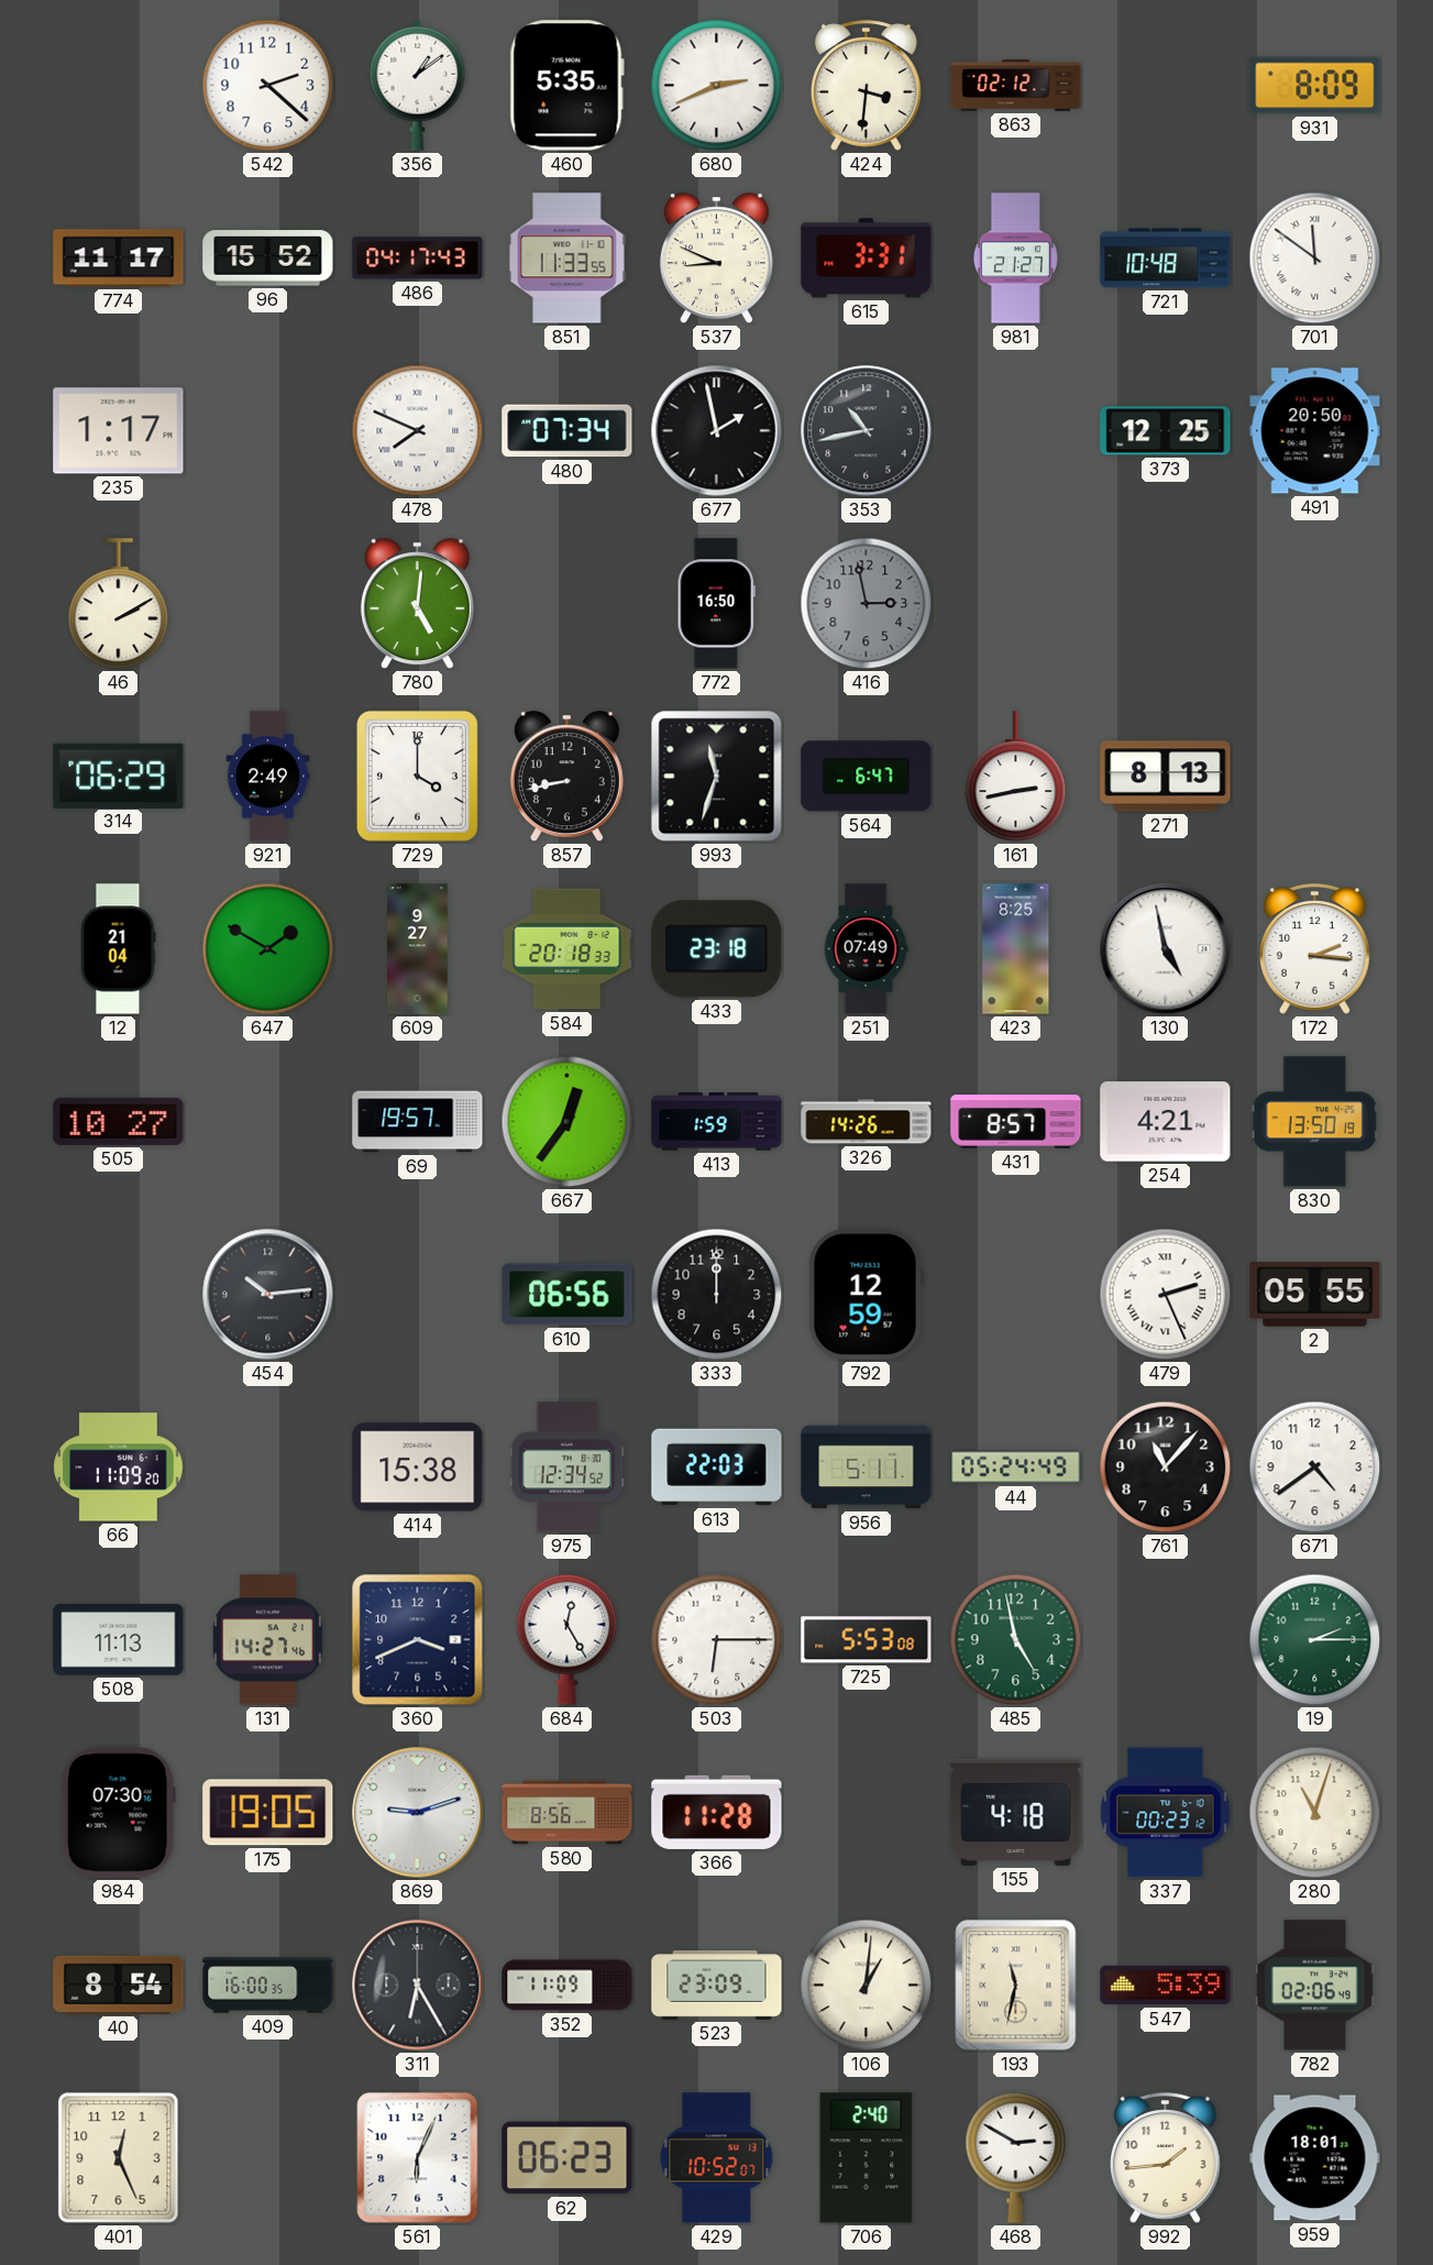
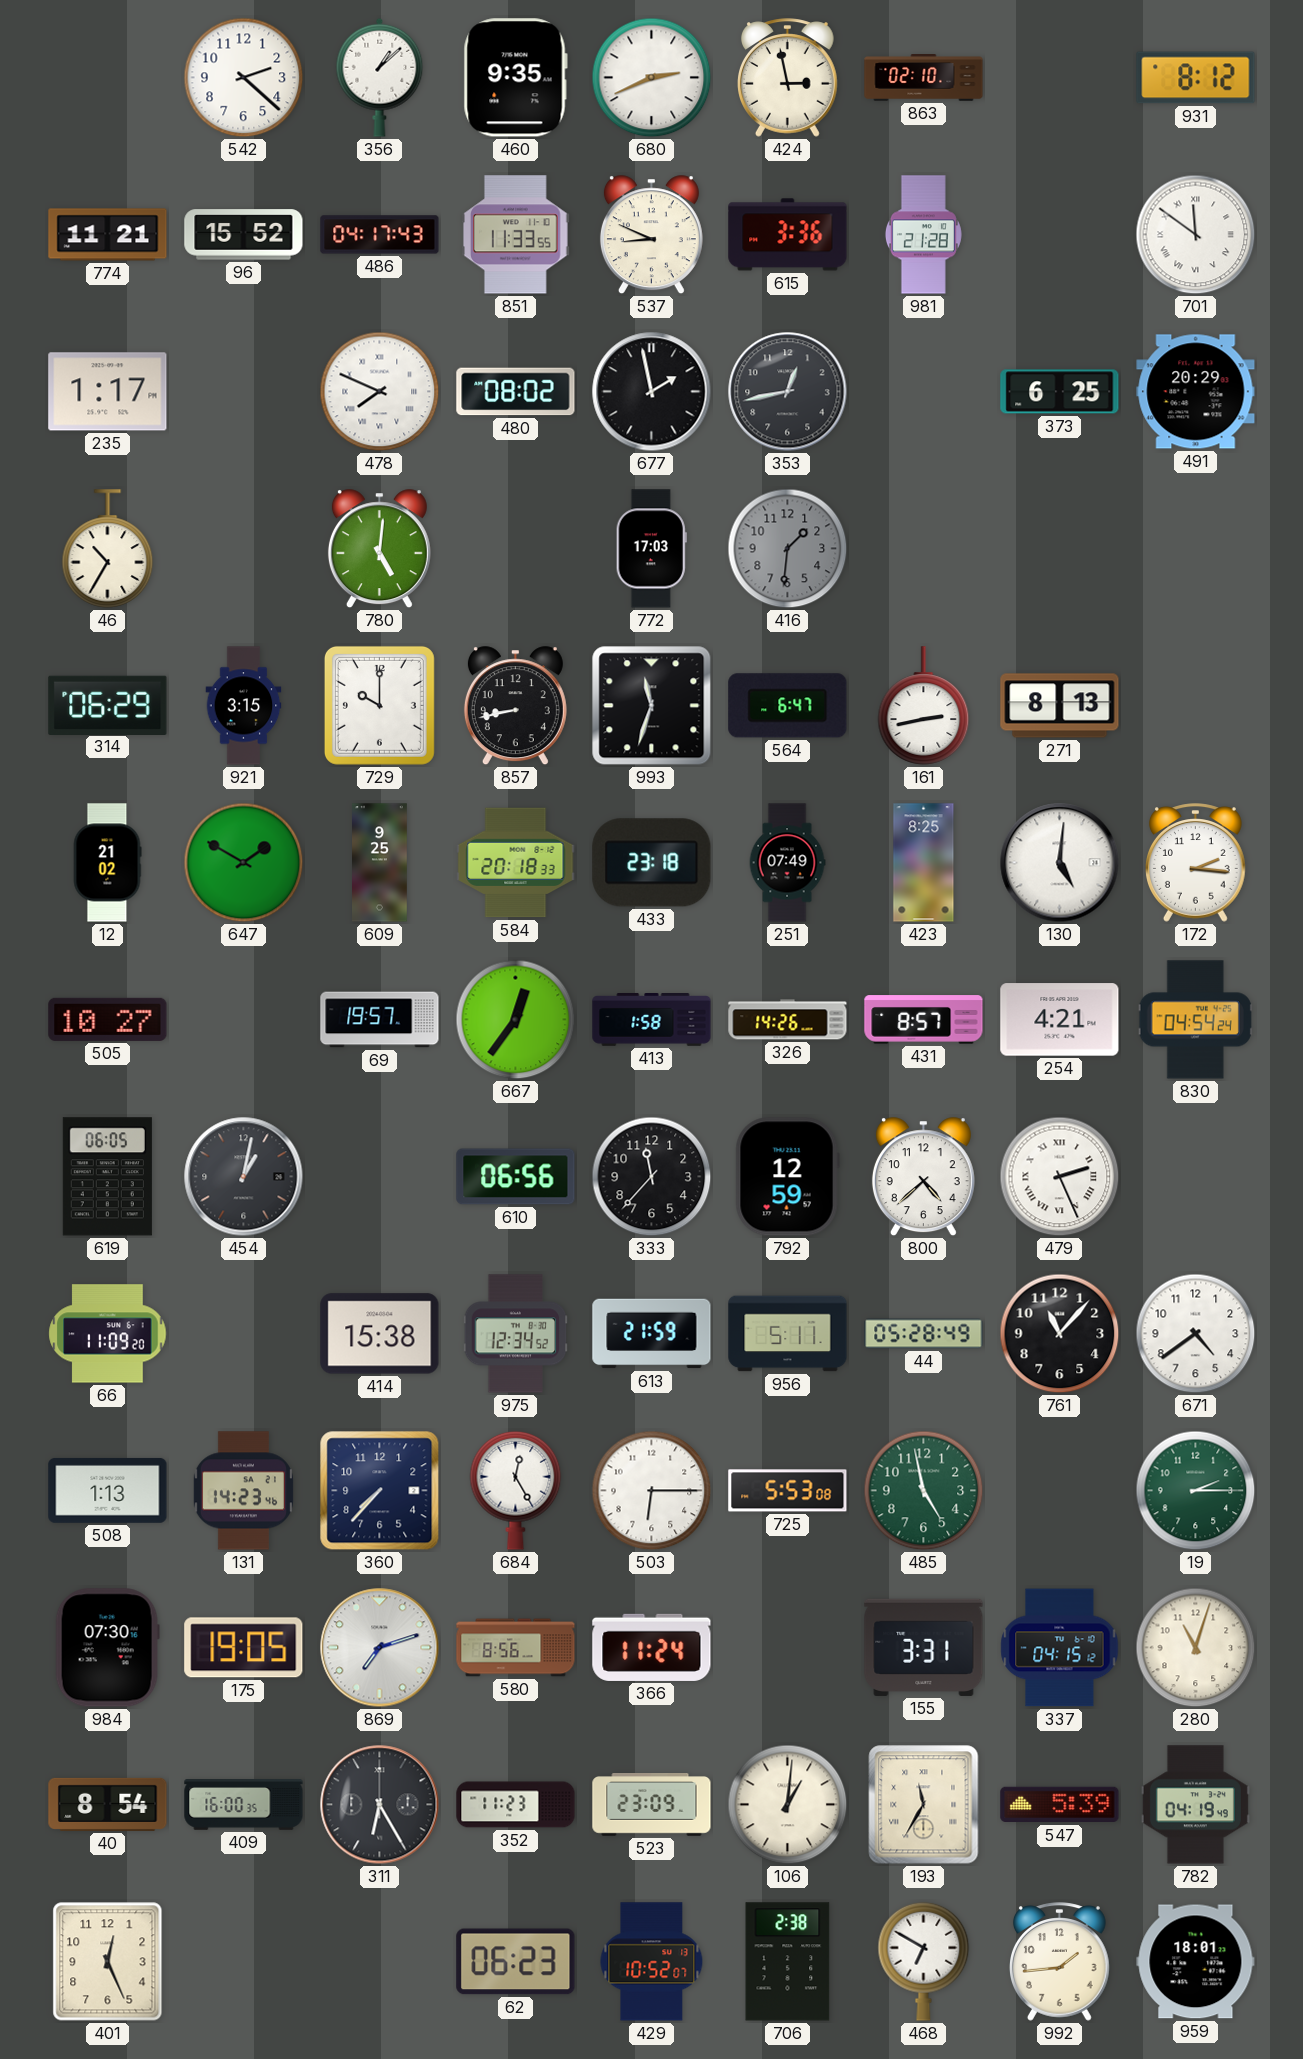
356: 1:09 -> 1:08 (380, 77)
460: 5:35 -> 9:35 (515, 78)
424: 3:31 -> 2:58 (788, 78)
863: 02:12 -> 02:10 (924, 78)
931: 8:09 -> 8:12 (1196, 78)
774: 11:17 -> 11:21 (108, 235)
615: 3:31 -> 3:36 (788, 235)
981: 21:27 -> 21:28 (923, 235)
721: 10:48 -> none (1166, 259)
480: 07:34 -> 08:02 (516, 392)
353: 10:43 -> 12:43 (788, 392)
373: 12:25 -> 6:25 (1060, 392)
491: 20:50 -> 20:29 (1196, 392)
46: 2:10 -> 10:35 (108, 549)
772: 16:50 -> 17:03 (651, 549)
416: 2:58 -> 1:31 (788, 549)
921: 2:49 -> 3:15 (244, 706)
729: 4:00 -> 10:00 (379, 705)
12: 21:04 -> 21:02 (107, 863)
609: 9:27 -> 9:25 (380, 863)
130: 4:58 -> 5:01 (1060, 863)
413: 1:59 -> 1:58 (652, 1020)
830: 13:50 -> 04:54 (1195, 1020)
619: none -> 06:05 (107, 1177)
454: 10:14 -> 1:02 (244, 1177)
333: 12:00 -> 11:37 (652, 1177)
800: none -> 4:38 (923, 1177)
2: 05:55 -> none (1315, 1295)
613: 22:03 -> 21:59 (652, 1334)
44: 05:24 -> 05:28 (924, 1334)
508: 11:13 -> 1:13 (108, 1490)
131: 14:27 -> 14:23 (243, 1491)
360: 3:41 -> 7:37 (380, 1491)
869: 9:12 -> 7:12 (380, 1648)
366: 11:28 -> 11:24 (652, 1647)
155: 4:18 -> 3:31 (924, 1647)
337: 00:23 -> 04:15 (1060, 1648)
352: 11:09 -> 11:23 (516, 1805)
193: 11:32 -> 11:35 (924, 1805)
782: 02:06 -> 04:19 (1195, 1805)
561: 6:04 -> none (418, 2158)
706: 2:40 -> 2:38 (788, 1962)
468: 2:50 -> 6:50 (924, 1961)
